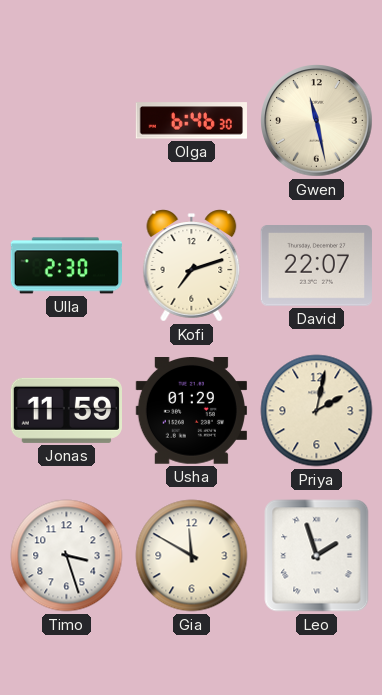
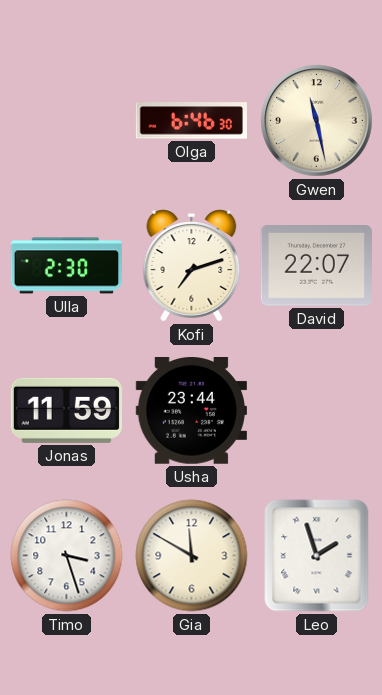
Usha: 01:29 -> 23:44 (191, 411)
Priya: 2:02 -> none (317, 411)
